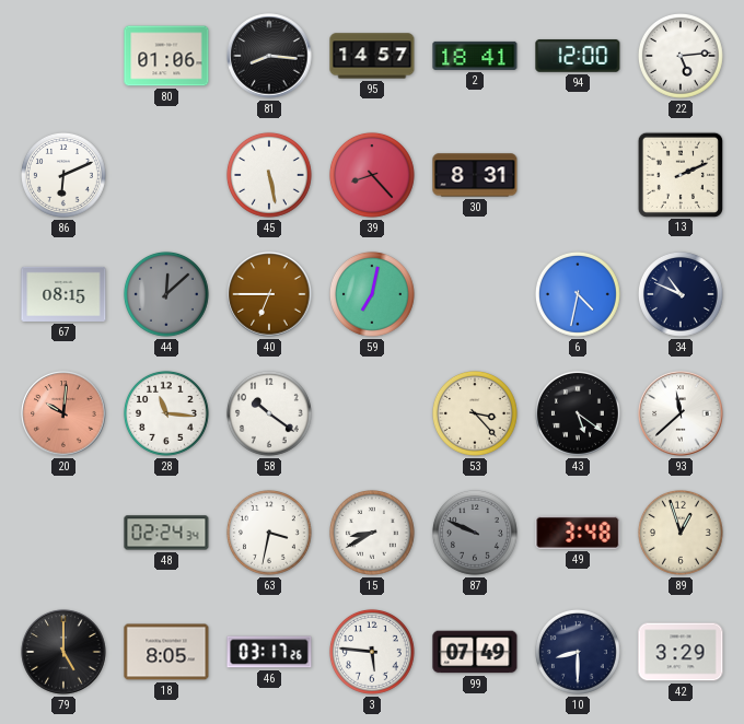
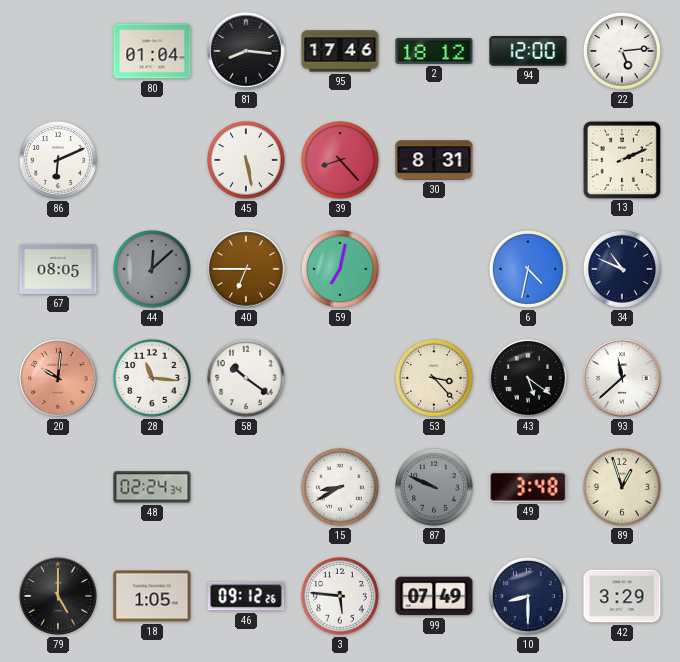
80: 01:06 -> 01:04 (152, 51)
95: 14:57 -> 17:46 (340, 51)
2: 18:41 -> 18:12 (434, 51)
67: 08:15 -> 08:05 (58, 269)
63: 3:32 -> none (269, 533)
18: 8:05 -> 1:05 (152, 596)
46: 03:17 -> 09:12 (246, 596)
